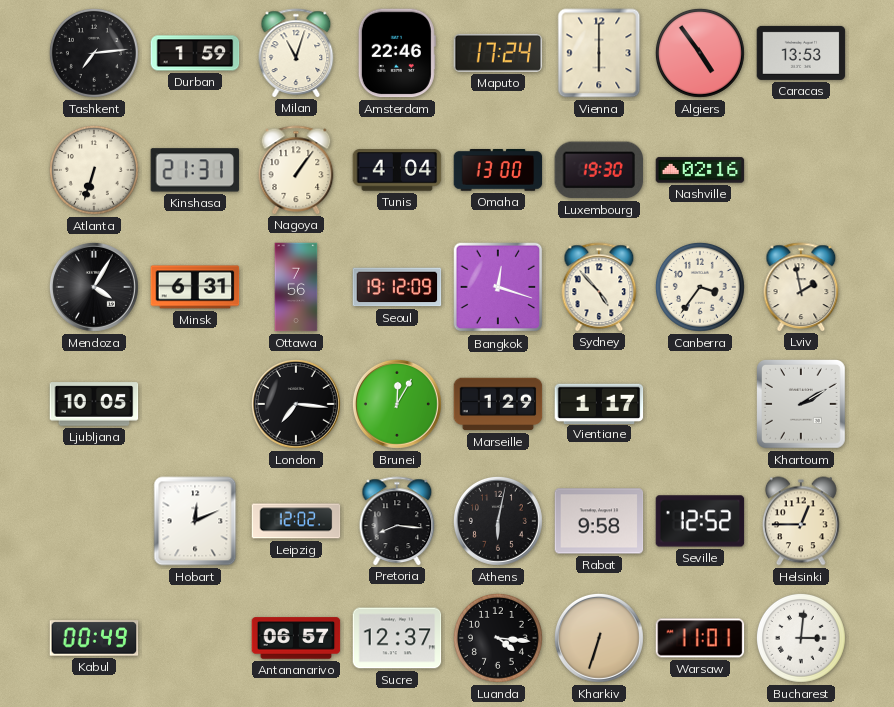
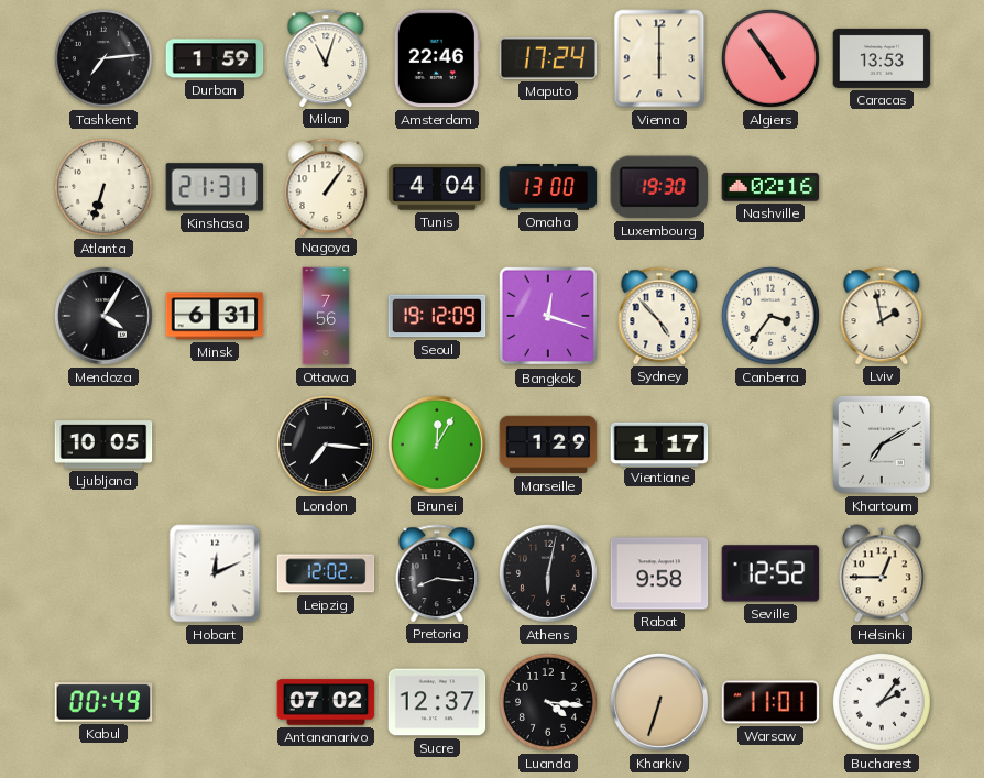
Khartoum: 2:10 -> 7:10 (883, 446)
Antananarivo: 06:57 -> 07:02 (326, 702)
Bucharest: 3:01 -> 2:06 (882, 702)
